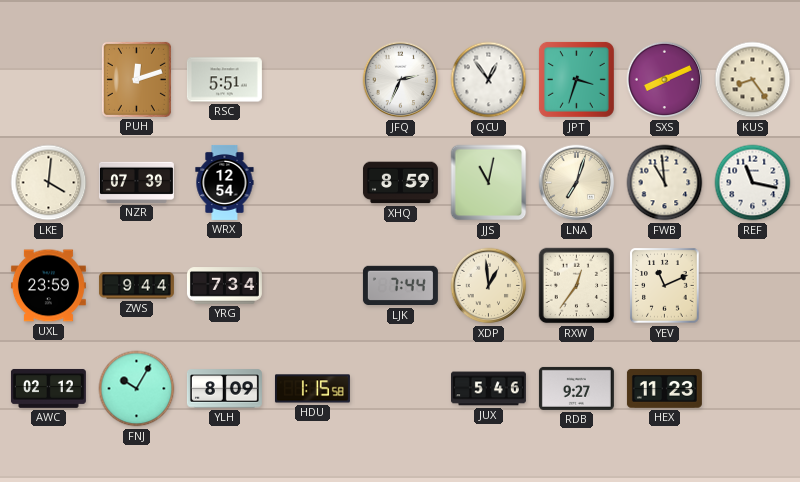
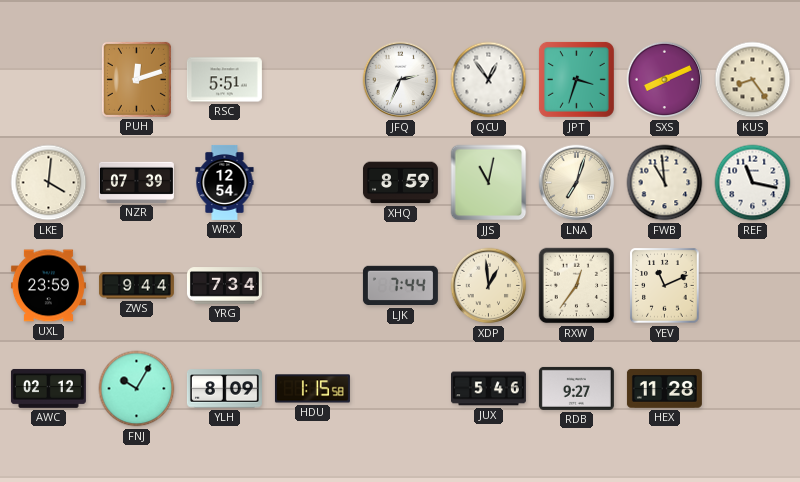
HEX: 11:23 -> 11:28 (664, 388)
